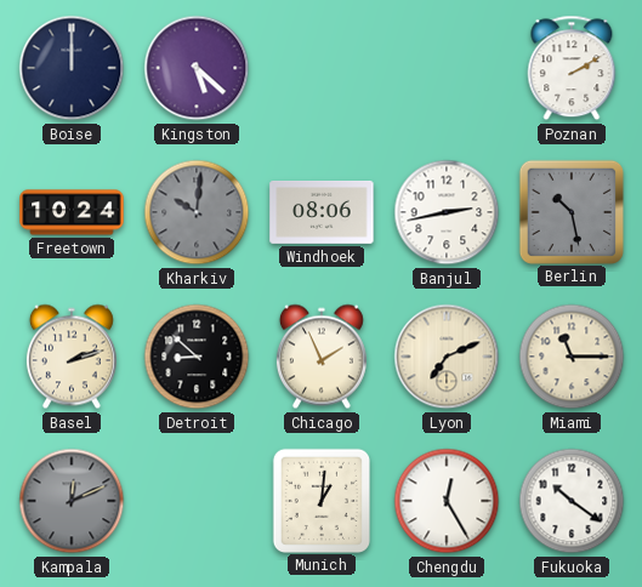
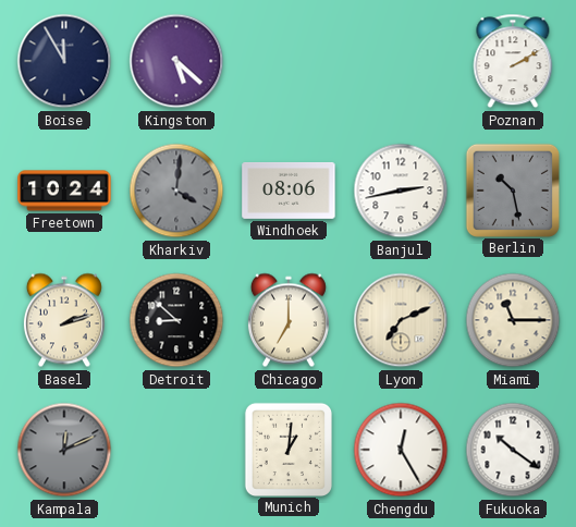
Boise: 12:00 -> 11:55 (64, 61)
Kharkiv: 10:01 -> 4:01 (176, 191)
Chicago: 1:56 -> 7:00 (289, 320)
